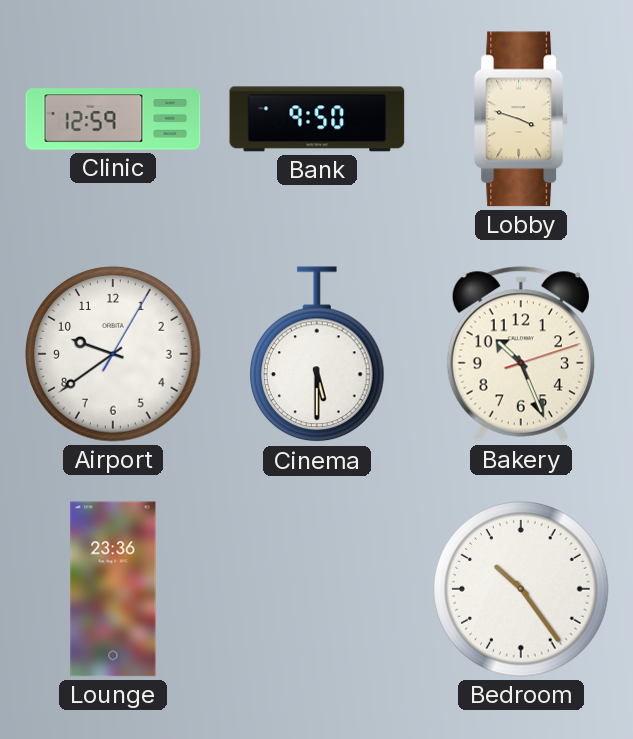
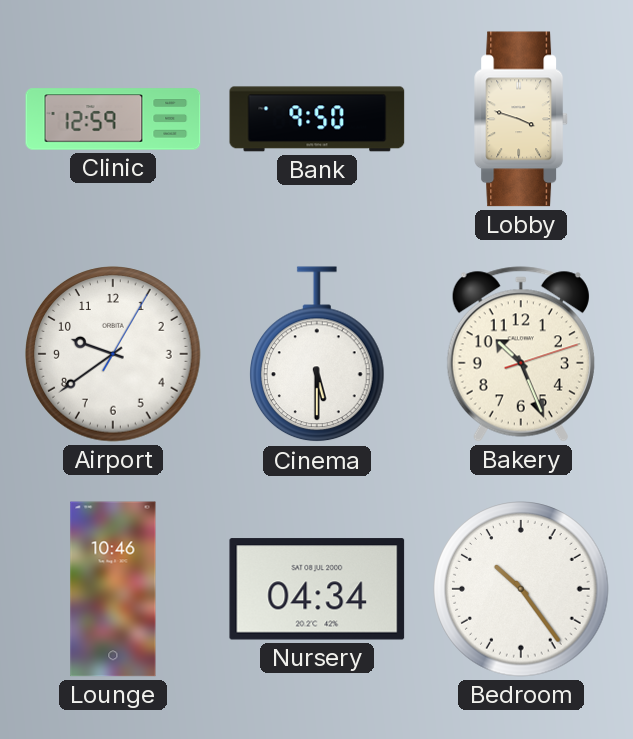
Lounge: 23:36 -> 10:46 (113, 589)
Nursery: none -> 04:34 (317, 589)
